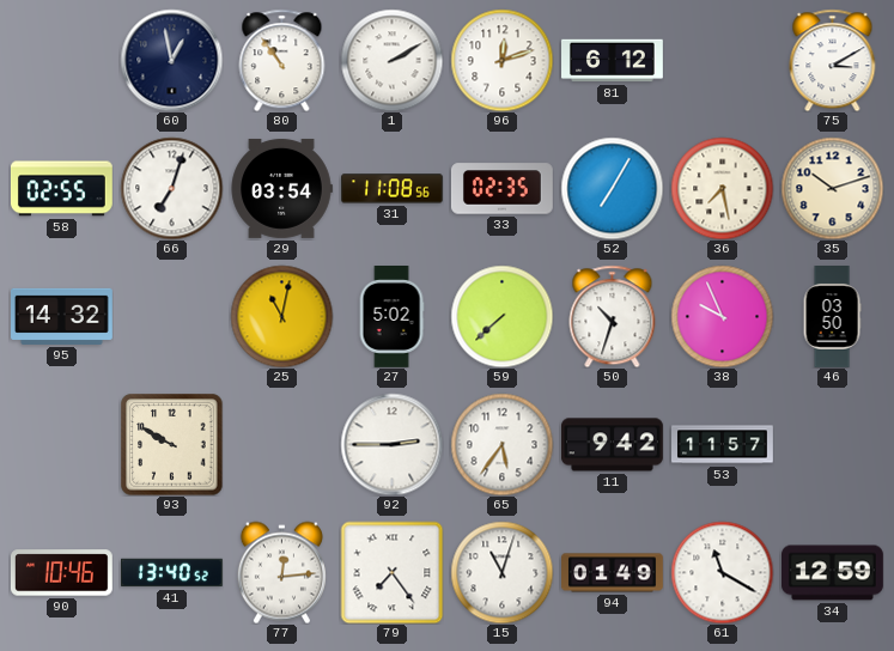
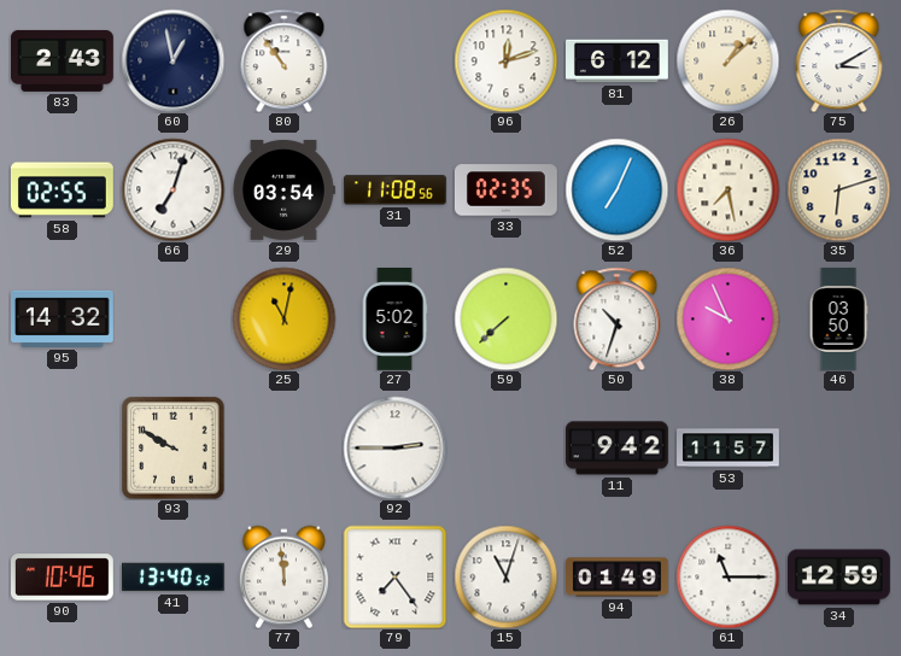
83: none -> 2:43 (62, 60)
1: 2:10 -> none (391, 60)
26: none -> 1:08 (727, 60)
52: 7:05 -> 7:04 (616, 189)
35: 10:12 -> 6:12 (838, 189)
65: 5:36 -> none (501, 444)
77: 12:14 -> 11:59 (283, 576)
61: 11:20 -> 11:15 (727, 576)
